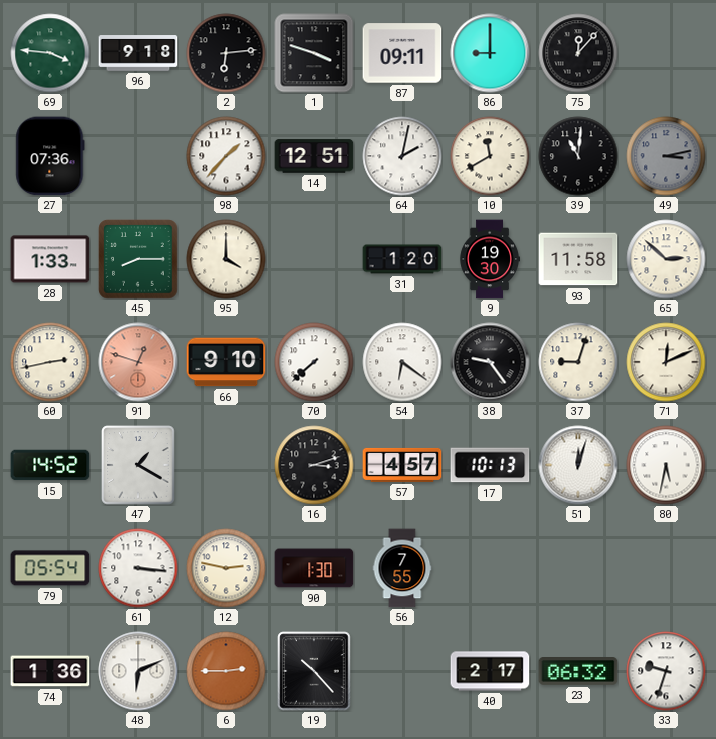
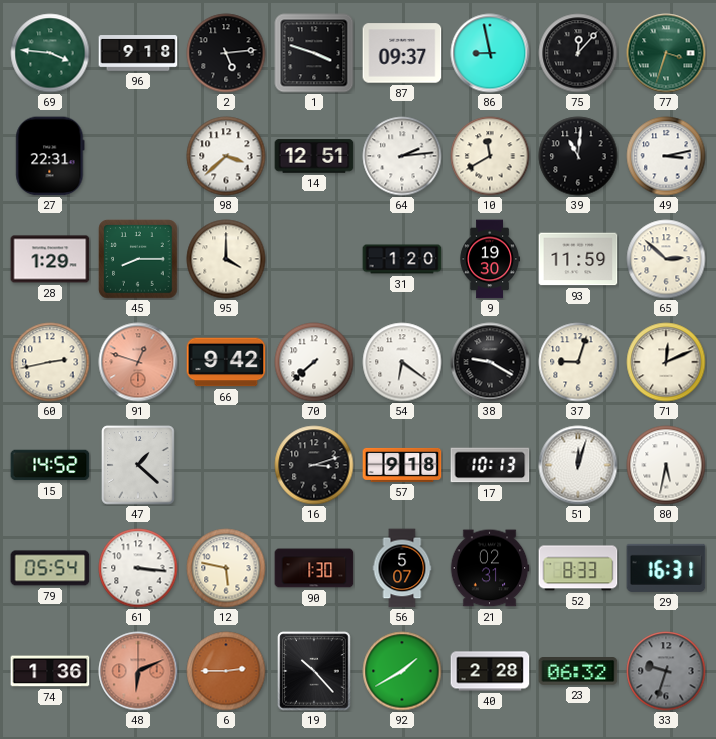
2: 6:14 -> 5:14 (226, 53)
87: 09:11 -> 09:37 (402, 53)
86: 9:00 -> 8:58 (490, 53)
77: none -> 3:33 (666, 53)
27: 07:36 -> 22:31 (50, 156)
98: 1:37 -> 3:38 (226, 156)
64: 2:02 -> 2:14 (402, 156)
49 dial: grey -> white (666, 156)
28: 1:33 -> 1:29 (50, 259)
93: 11:58 -> 11:59 (578, 259)
66: 9:10 -> 9:42 (226, 362)
38: 9:24 -> 9:20 (490, 362)
47: 1:20 -> 1:22 (138, 465)
57: 4:57 -> 9:18 (402, 465)
12: 2:47 -> 5:47 (226, 568)
56: 7:55 -> 5:07 (402, 568)
21: none -> 02:31 (490, 568)
52: none -> 8:33 (578, 568)
29: none -> 16:31 (666, 568)
48 dial: white -> salmon (138, 671)
92: none -> 1:40 (402, 671)
40: 2:17 -> 2:28 (490, 671)
33 dial: white -> grey (666, 671)
